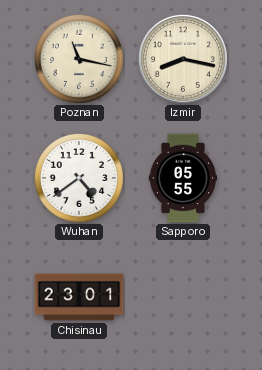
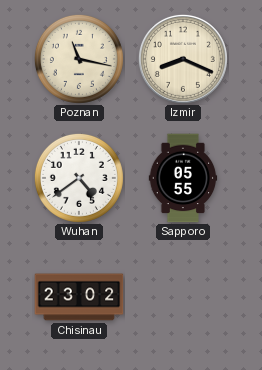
Izmir: 8:17 -> 8:19 (183, 59)
Chisinau: 23:01 -> 23:02 (79, 297)
